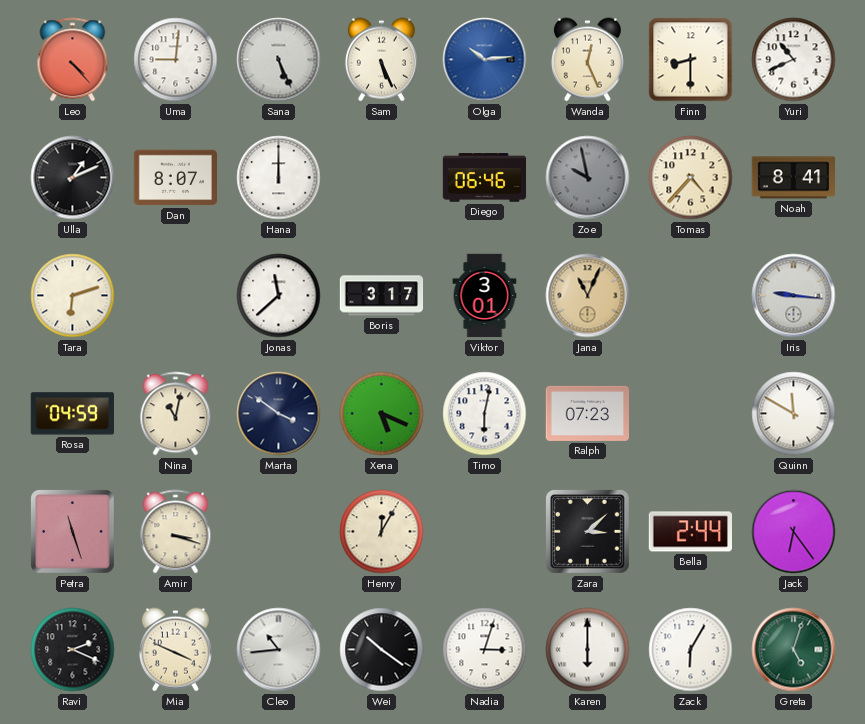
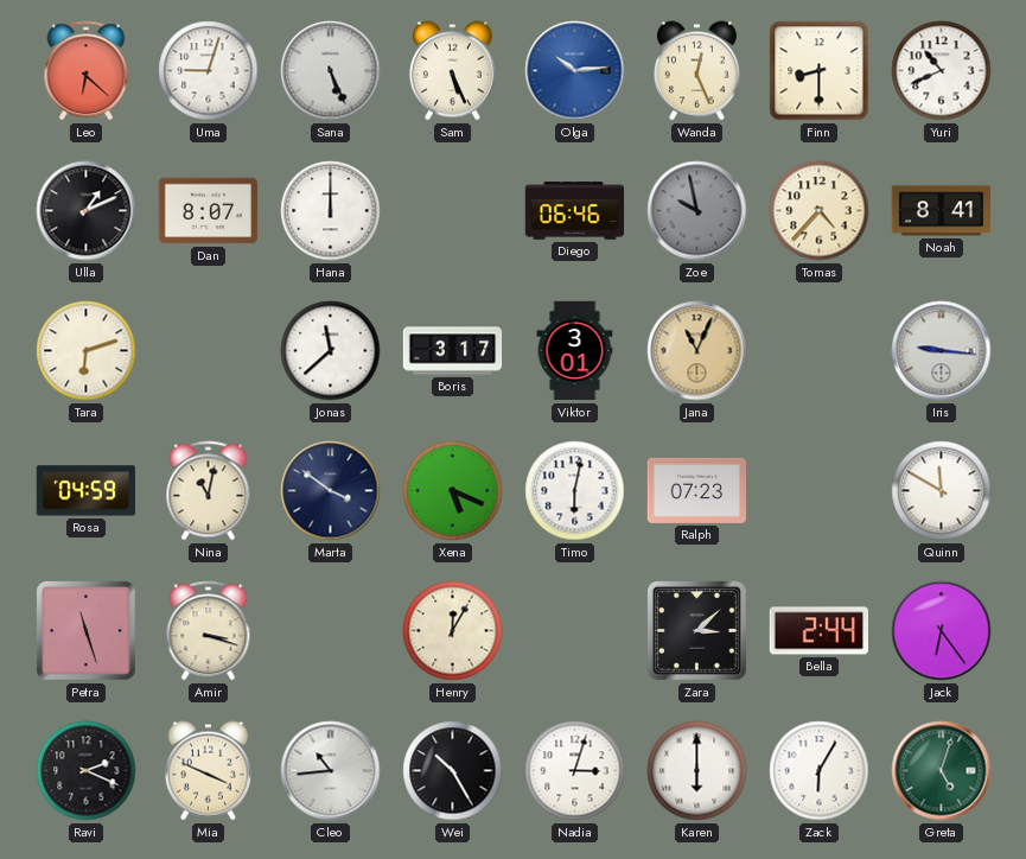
Leo: 4:23 -> 6:22 (87, 71)
Uma: 9:01 -> 9:03 (209, 71)
Wei: 10:21 -> 10:25 (453, 771)
